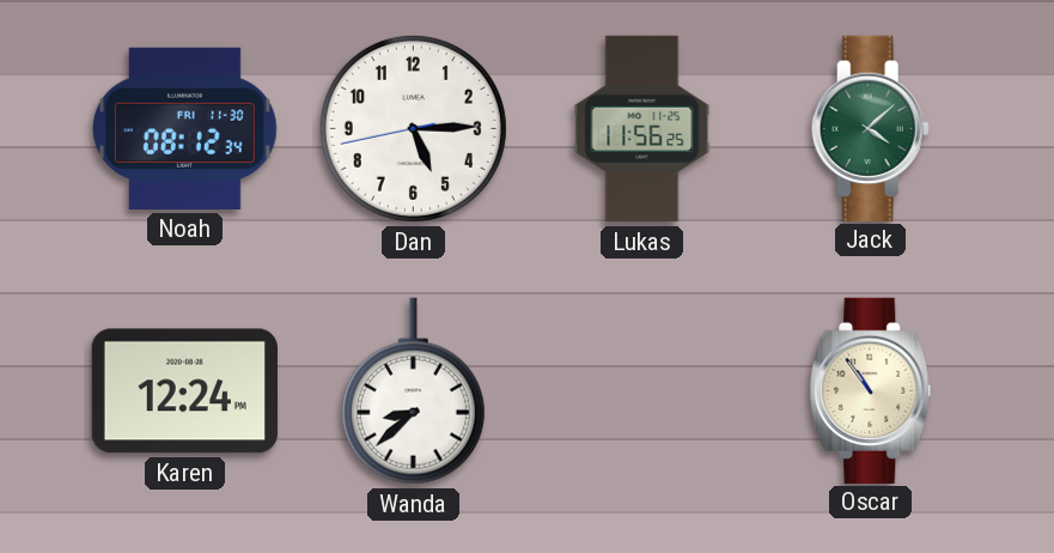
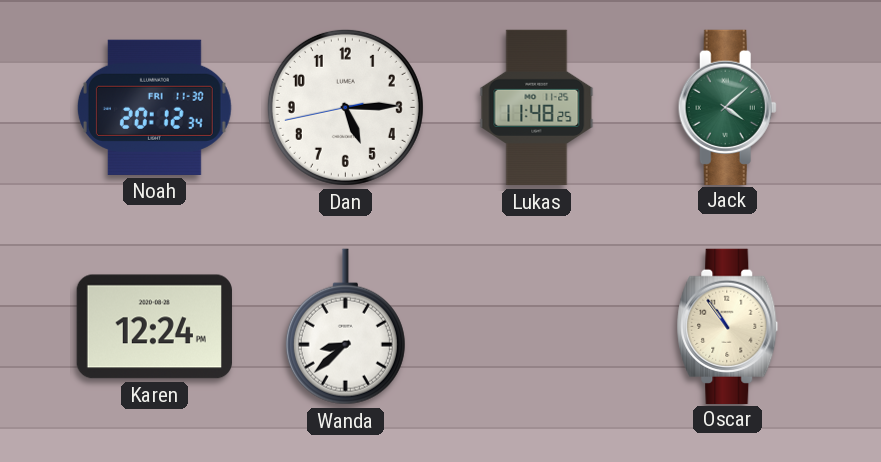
Noah: 08:12 -> 20:12 (154, 107)
Lukas: 11:56 -> 11:48 (537, 108)
